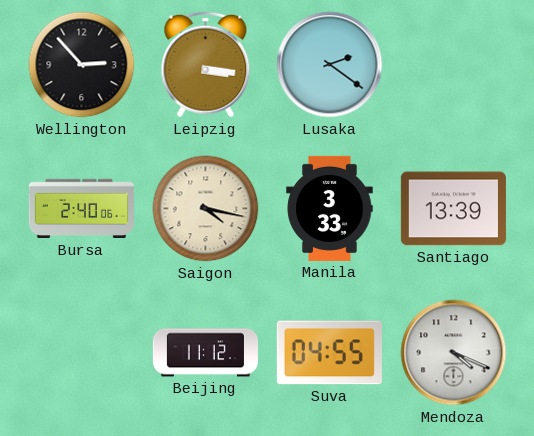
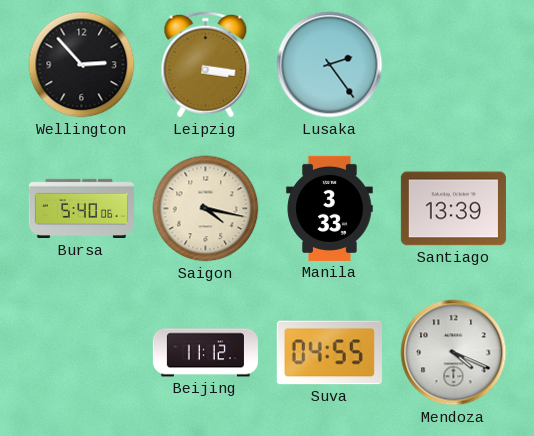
Lusaka: 2:21 -> 2:24 (330, 65)
Bursa: 2:40 -> 5:40 (81, 209)
